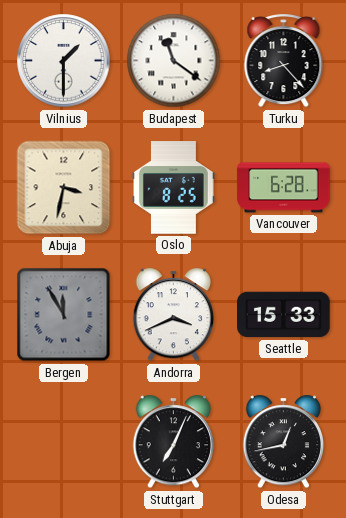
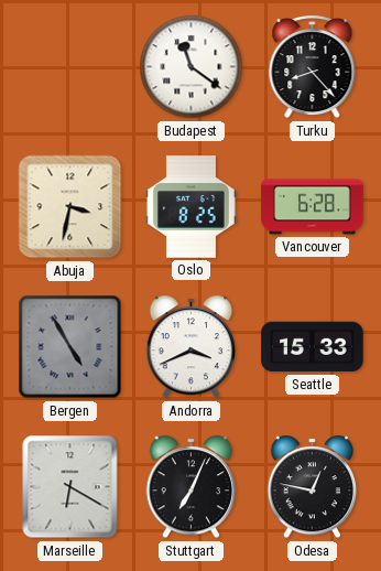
Vilnius: 1:30 -> none (64, 61)
Bergen: 11:55 -> 4:55 (70, 347)
Marseille: none -> 6:20 (70, 487)
Odesa: 12:43 -> 12:47 (312, 487)
